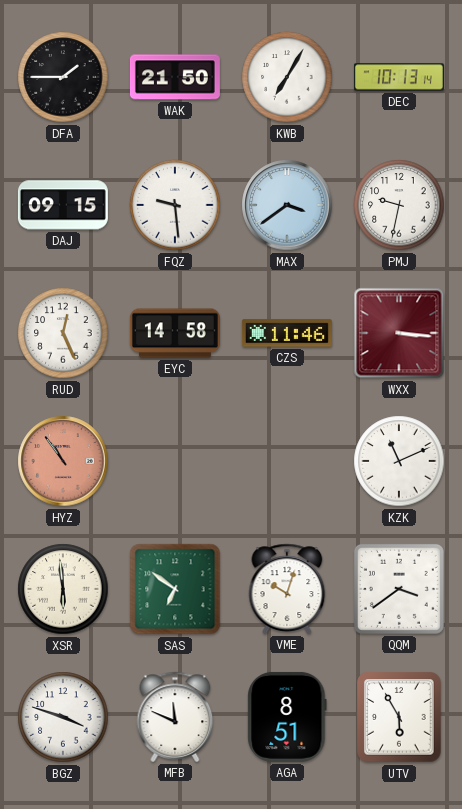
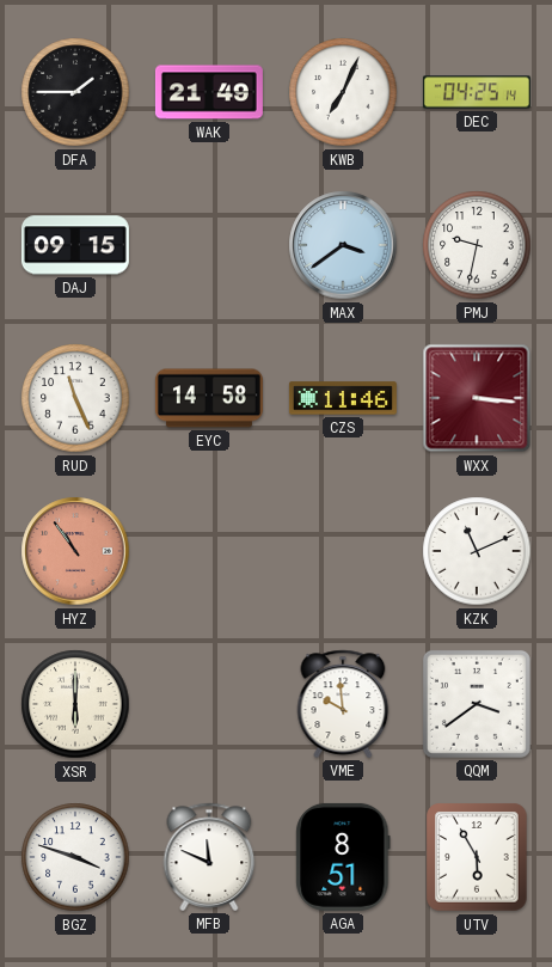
WAK: 21:50 -> 21:49 (209, 92)
KWB: 7:05 -> 7:04 (343, 92)
DEC: 10:13 -> 04:25 (477, 92)
FQZ: 9:29 -> none (175, 205)
RUD: 12:26 -> 11:26 (75, 398)
XSR: 5:59 -> 6:00 (75, 704)
SAS: 6:51 -> none (175, 589)
VME: 10:03 -> 9:59 (343, 704)
